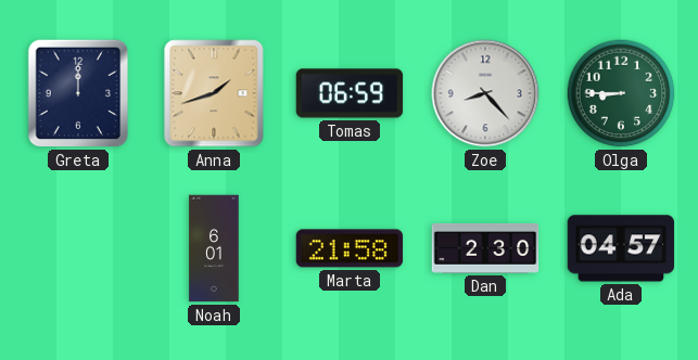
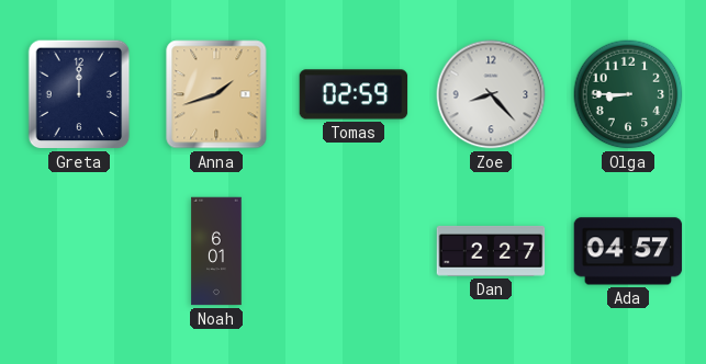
Tomas: 06:59 -> 02:59 (354, 94)
Marta: 21:58 -> none (350, 248)
Dan: 2:30 -> 2:27 (491, 251)
